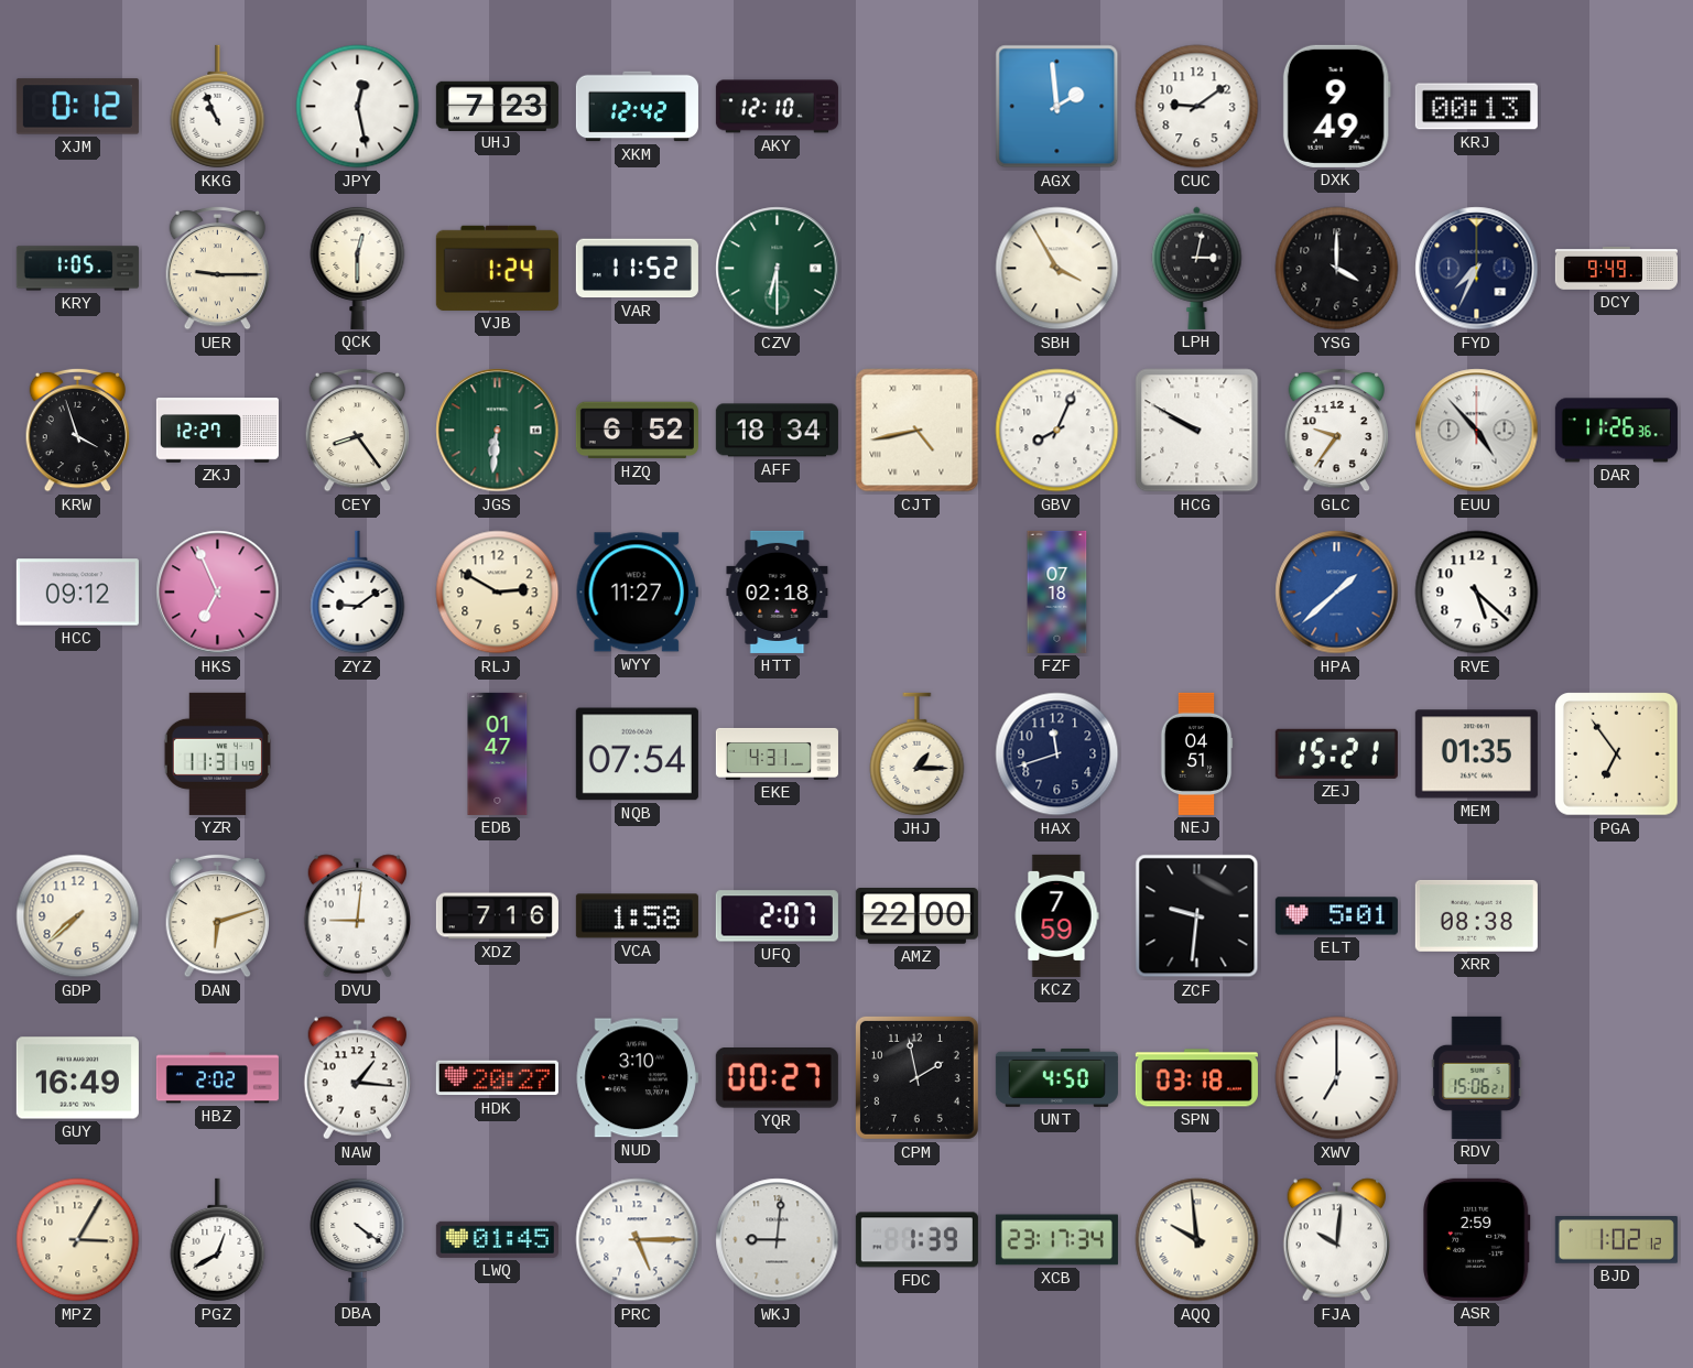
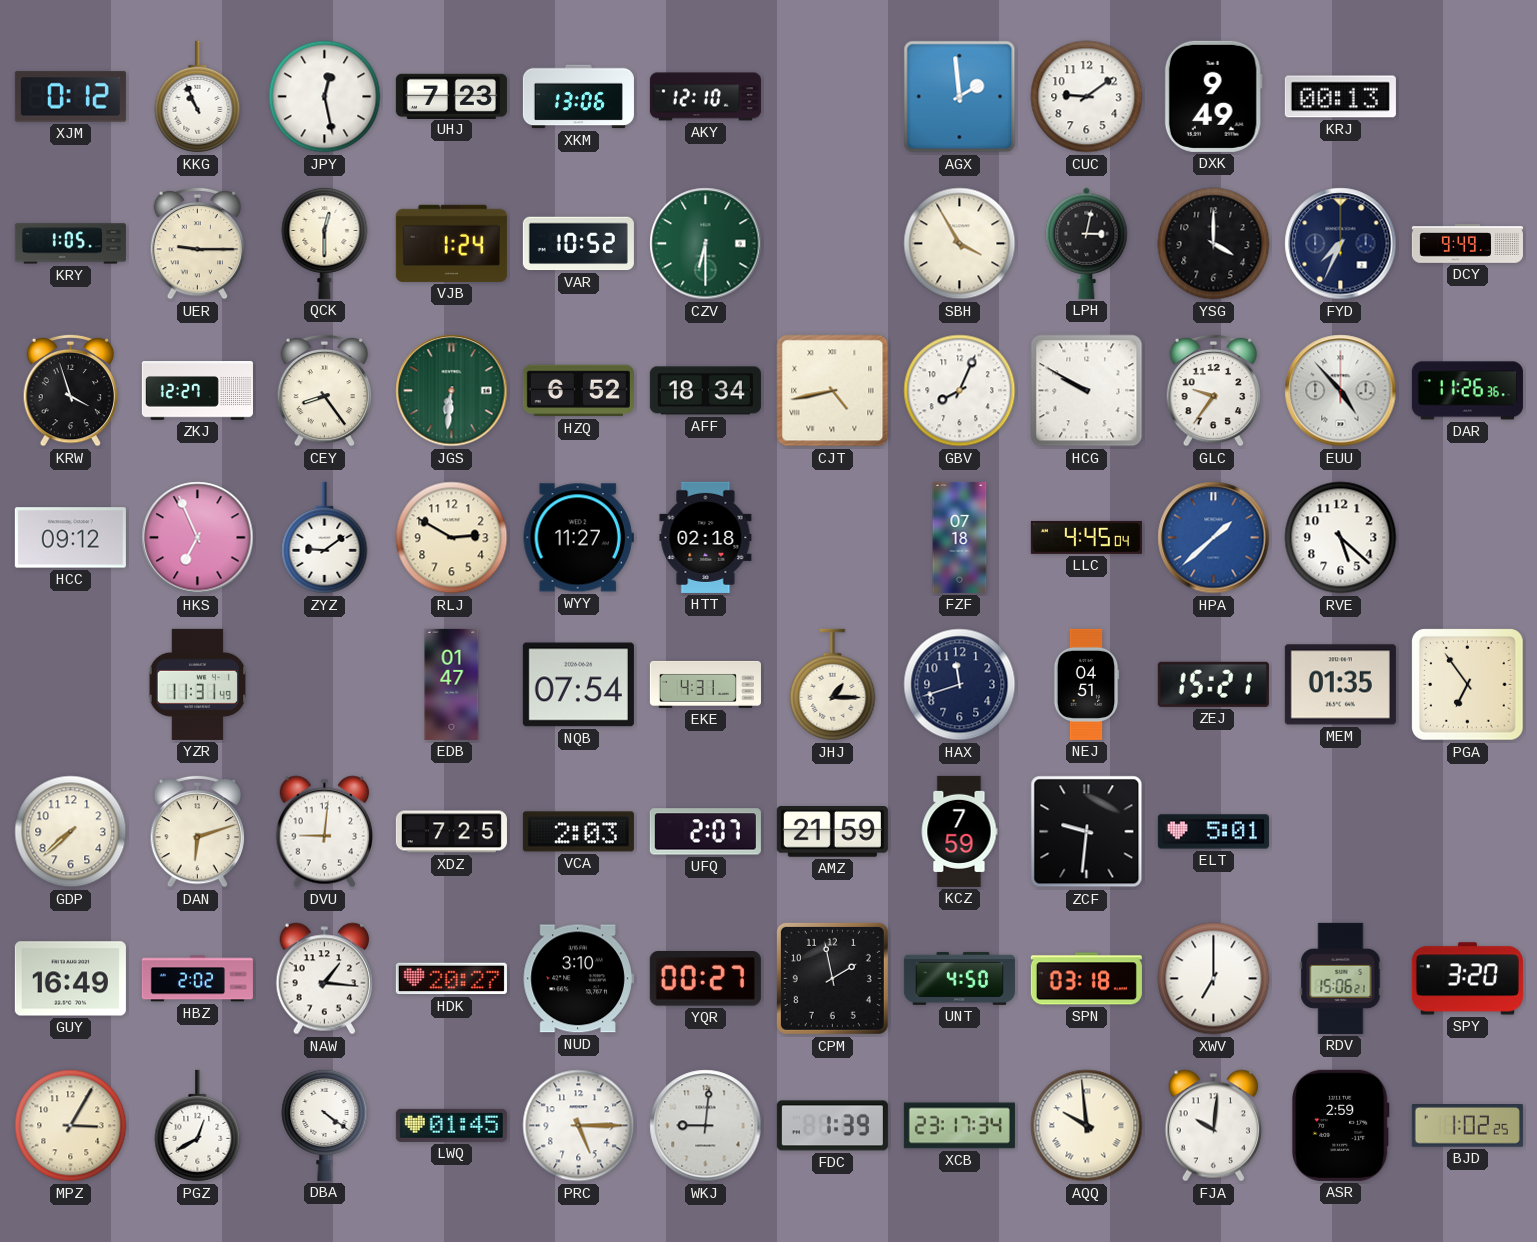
XKM: 12:42 -> 13:06 (578, 97)
VAR: 11:52 -> 10:52 (578, 244)
LLC: none -> 4:45 (1086, 537)
XDZ: 7:16 -> 7:25 (451, 832)
VCA: 1:58 -> 2:03 (578, 832)
AMZ: 22:00 -> 21:59 (832, 832)
XRR: 08:38 -> none (1476, 915)
SPY: none -> 3:20 (1467, 979)
BJD: 1:02:12 -> 1:02:25 (1467, 1126)
